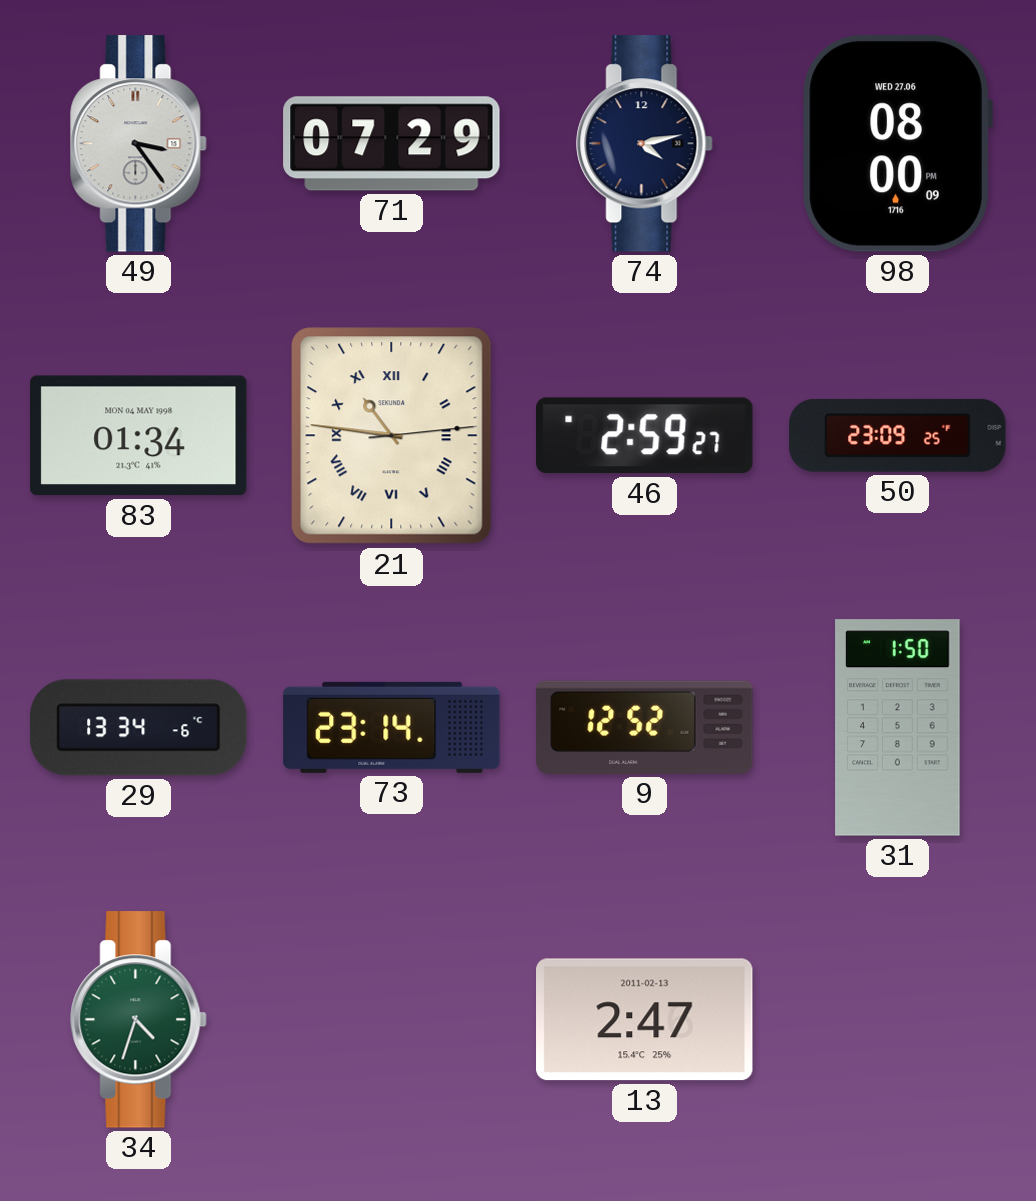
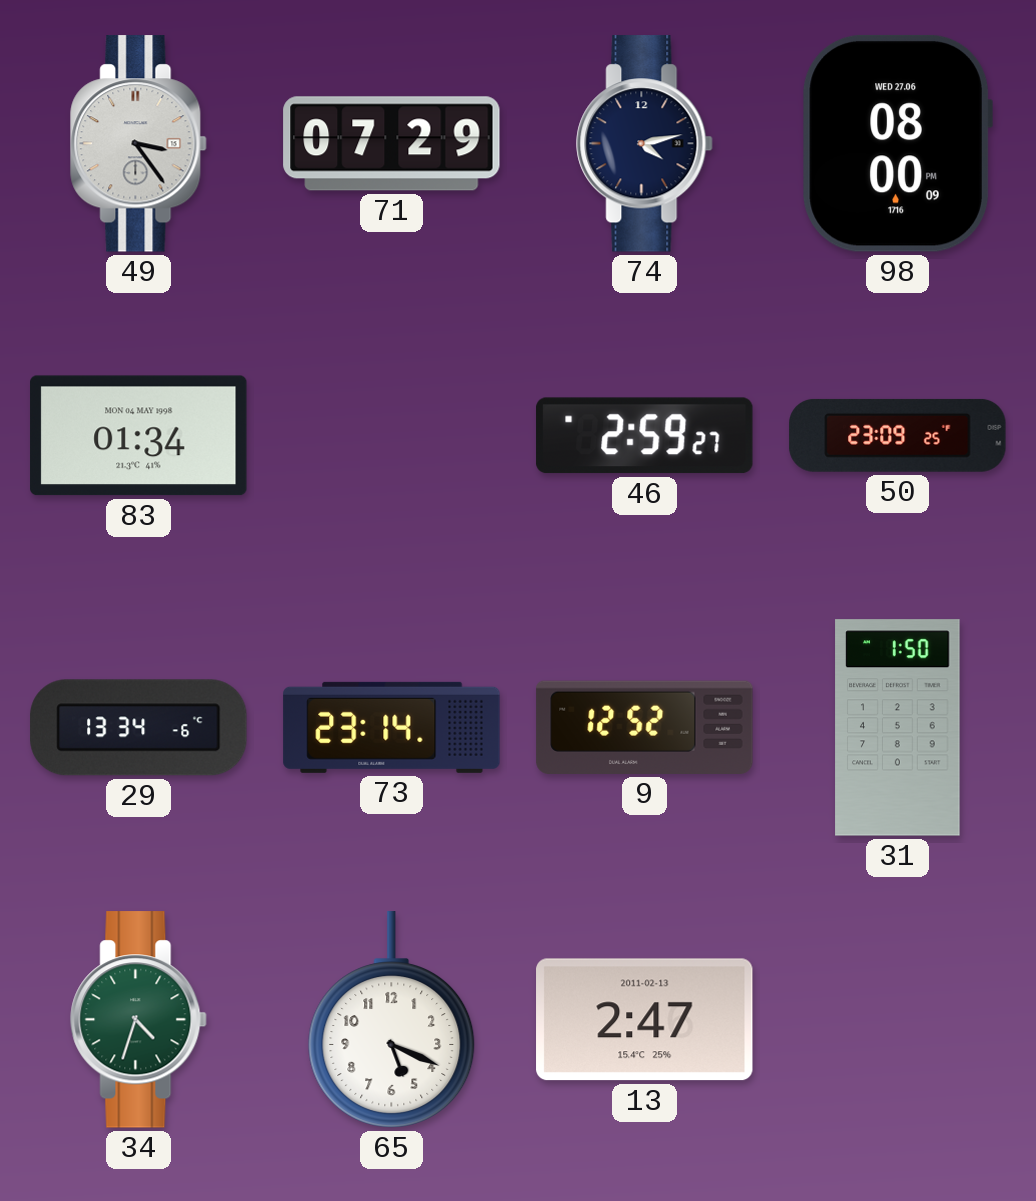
21: 10:46 -> none (392, 436)
65: none -> 5:19 (392, 1020)
